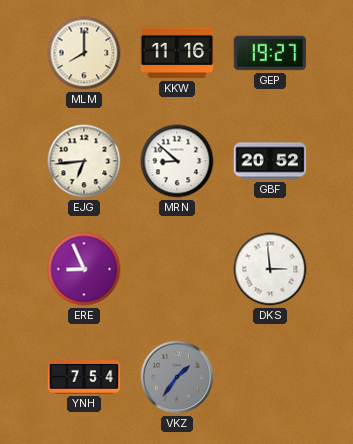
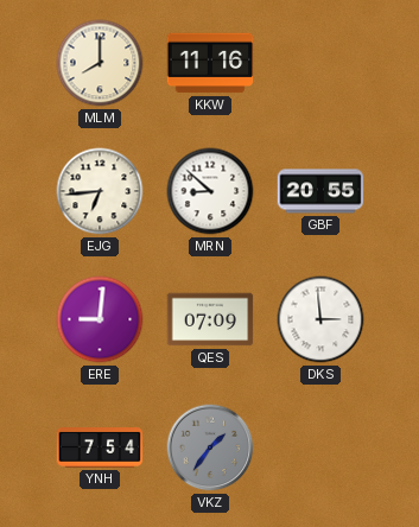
GEP: 19:27 -> none (270, 53)
GBF: 20:52 -> 20:55 (320, 191)
ERE: 8:56 -> 9:01 (100, 319)
QES: none -> 07:09 (210, 319)
